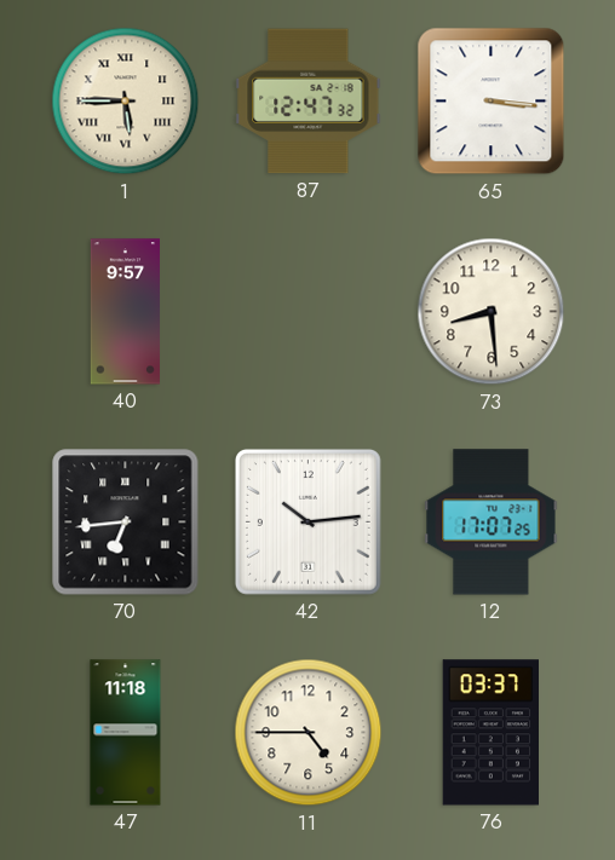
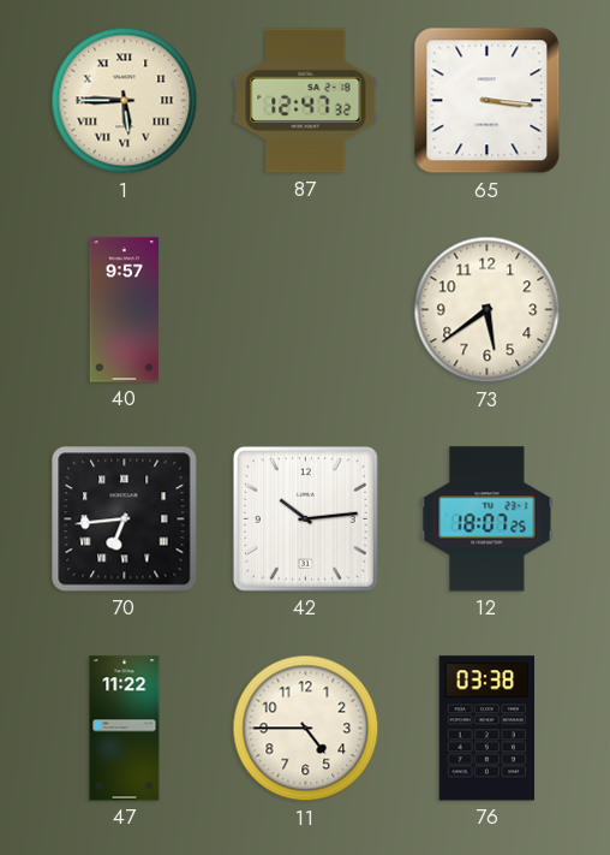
73: 8:29 -> 5:39 (488, 310)
12: 17:07 -> 18:07 (488, 519)
47: 11:18 -> 11:22 (125, 729)
76: 03:37 -> 03:38 (488, 729)
